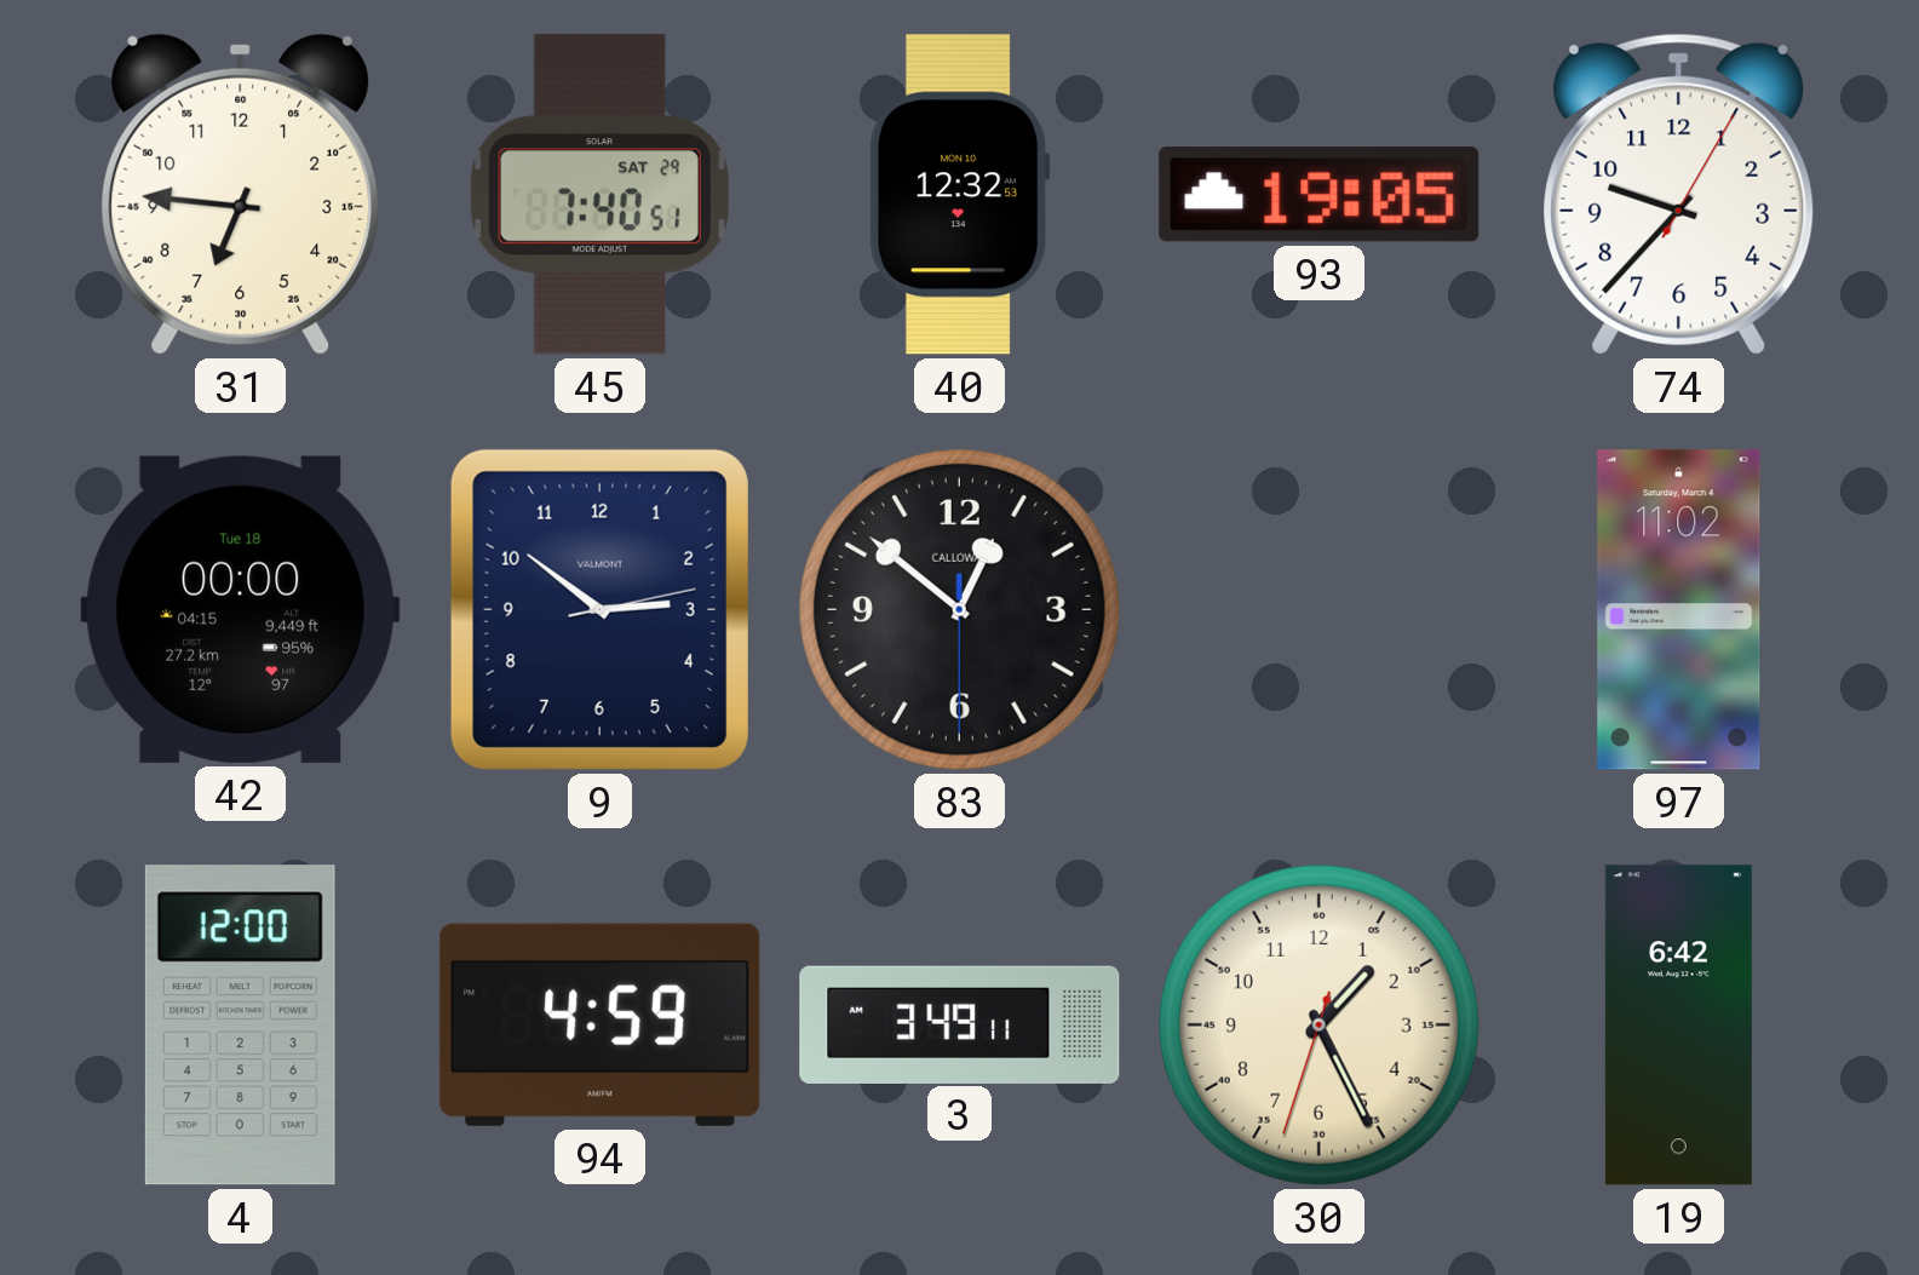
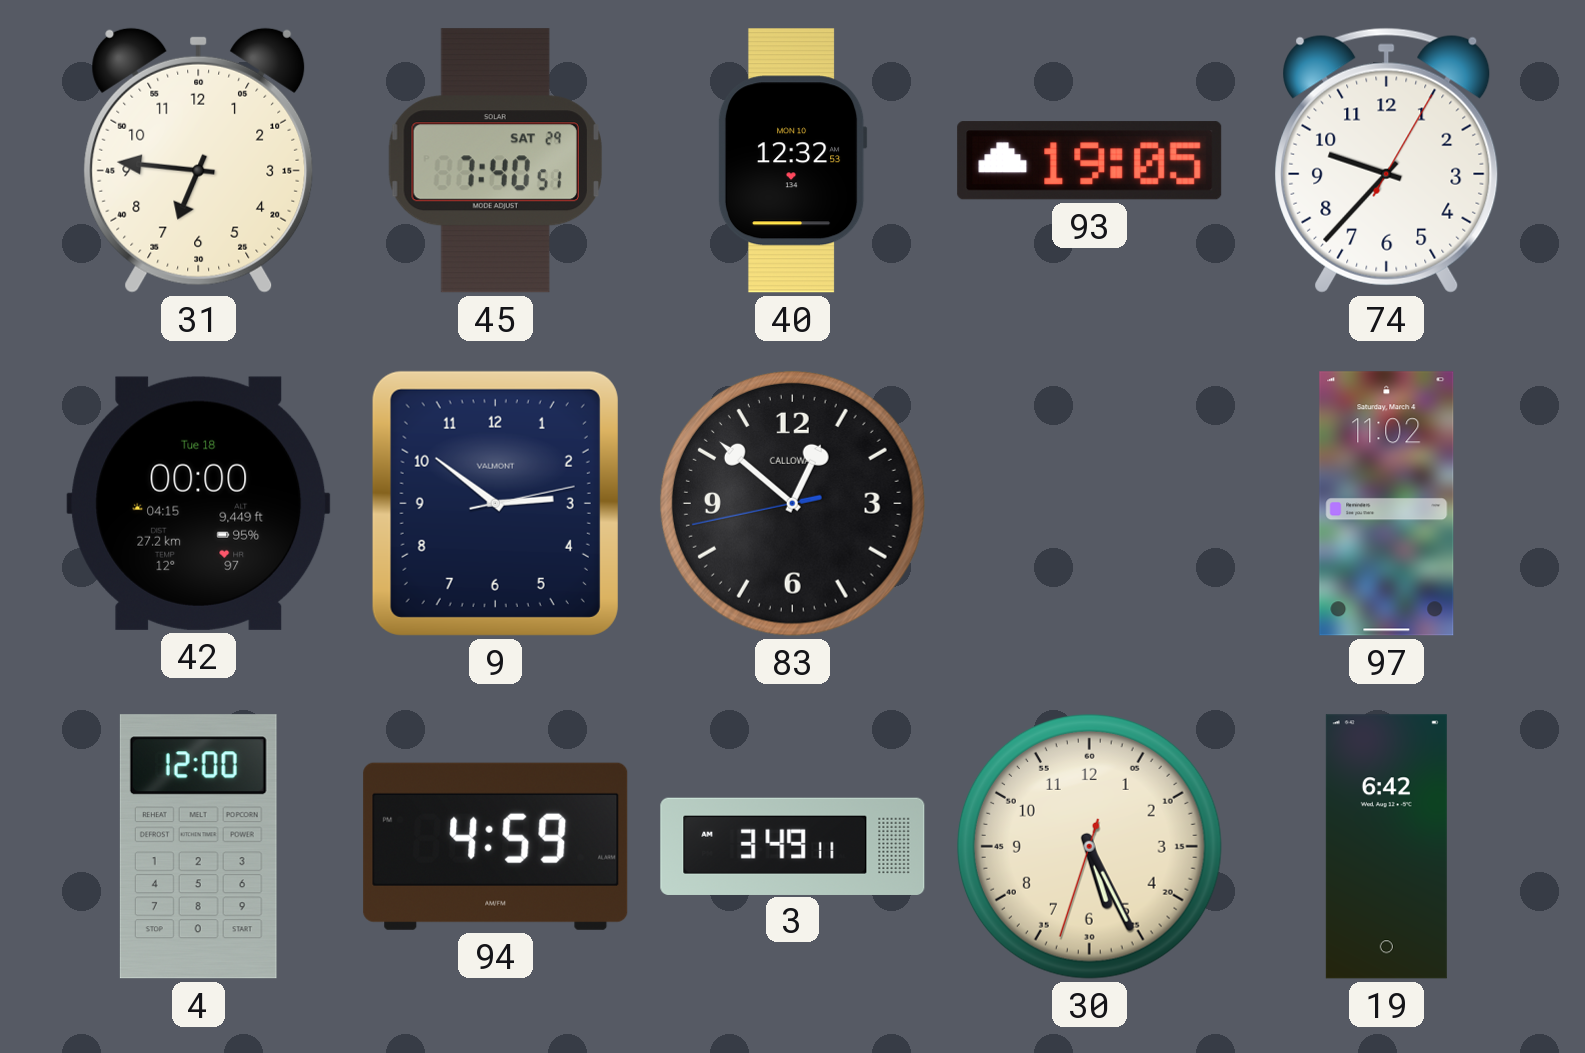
83: 12:51:30 -> 12:51:43 (792, 503)
30: 1:25 -> 5:25 (1089, 846)
